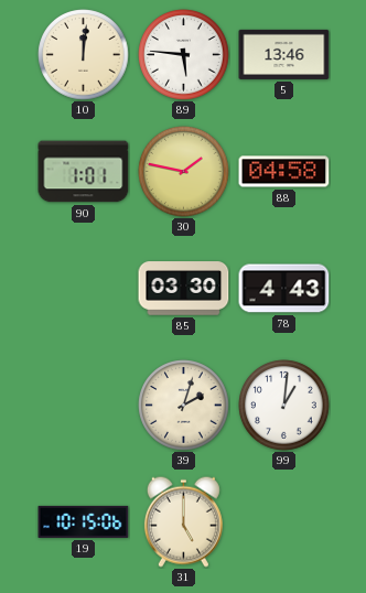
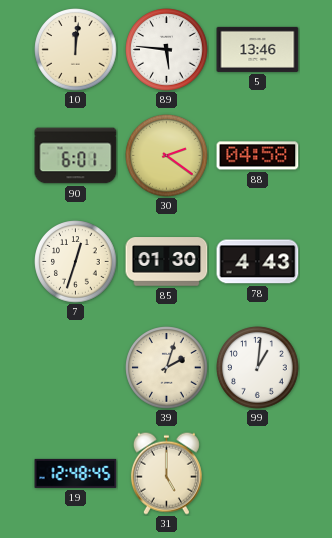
90: 1:01 -> 6:01 (76, 156)
30: 1:47 -> 2:21 (167, 156)
7: none -> 12:33 (76, 262)
85: 03:30 -> 01:30 (167, 262)
19: 10:15 -> 12:48 (76, 473)
